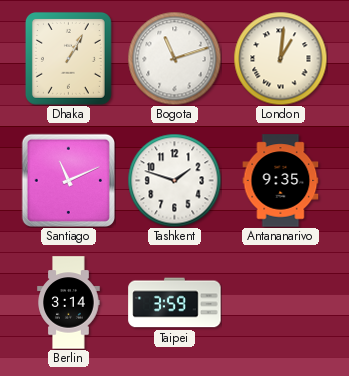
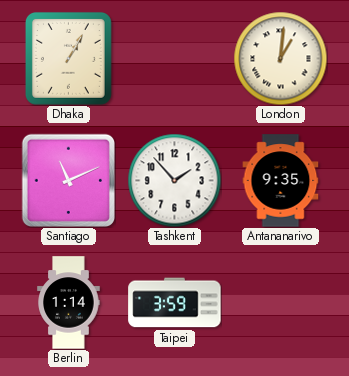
Bogota: 11:12 -> none (174, 58)
Tashkent: 1:48 -> 1:53 (174, 180)
Berlin: 3:14 -> 1:14 (69, 303)
